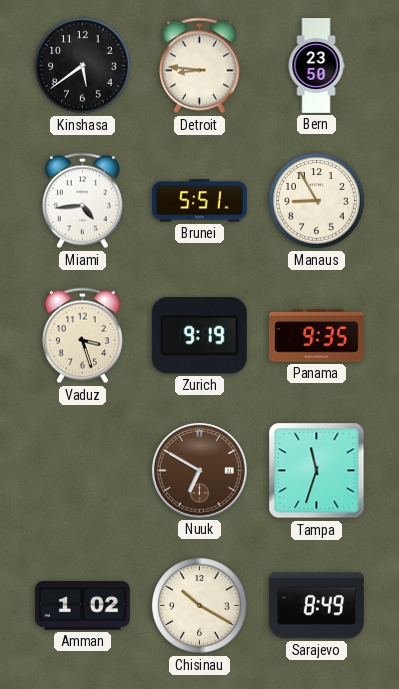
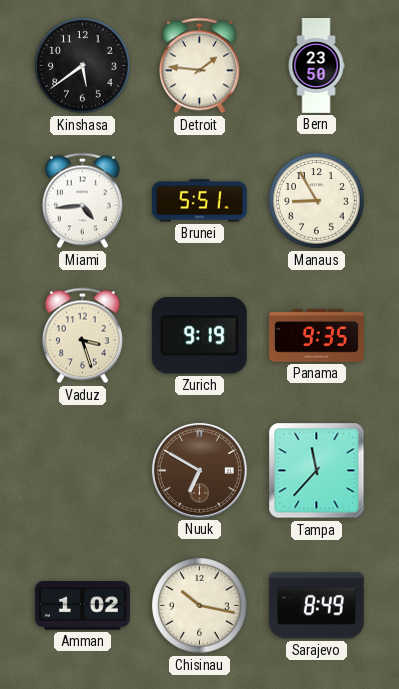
Detroit: 8:46 -> 1:46 (199, 66)
Tampa: 11:33 -> 11:37 (317, 471)
Chisinau: 10:20 -> 10:17 (200, 606)
